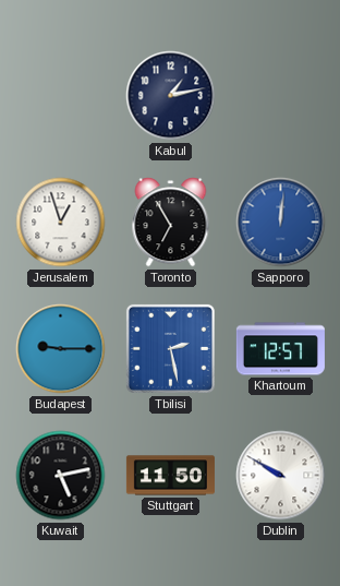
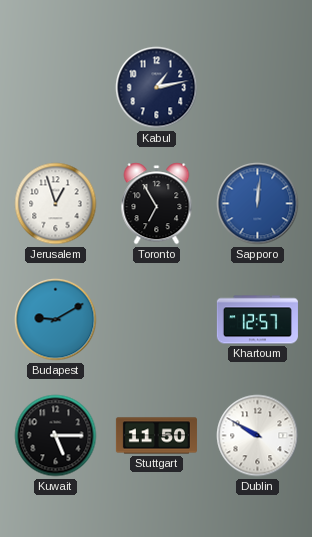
Budapest: 9:15 -> 9:10 (56, 320)
Tbilisi: 2:28 -> none (170, 348)
Kuwait: 5:13 -> 5:15 (56, 436)
